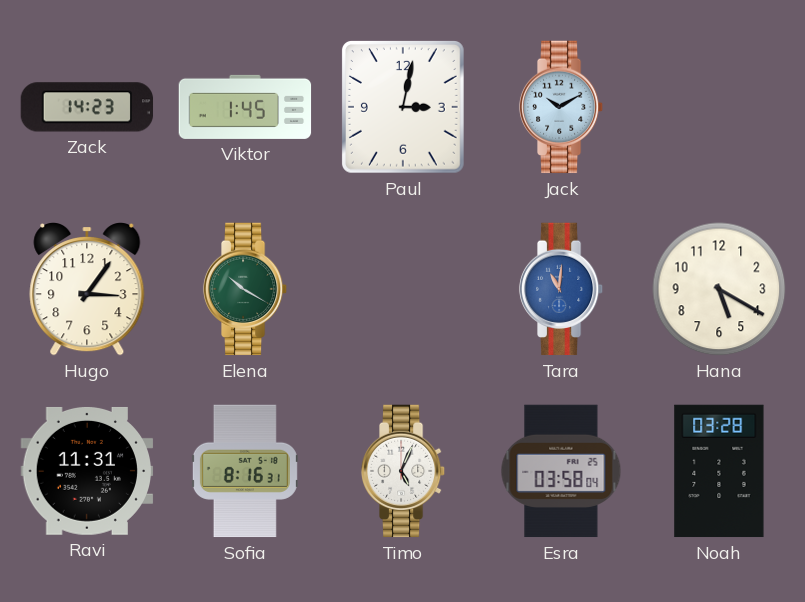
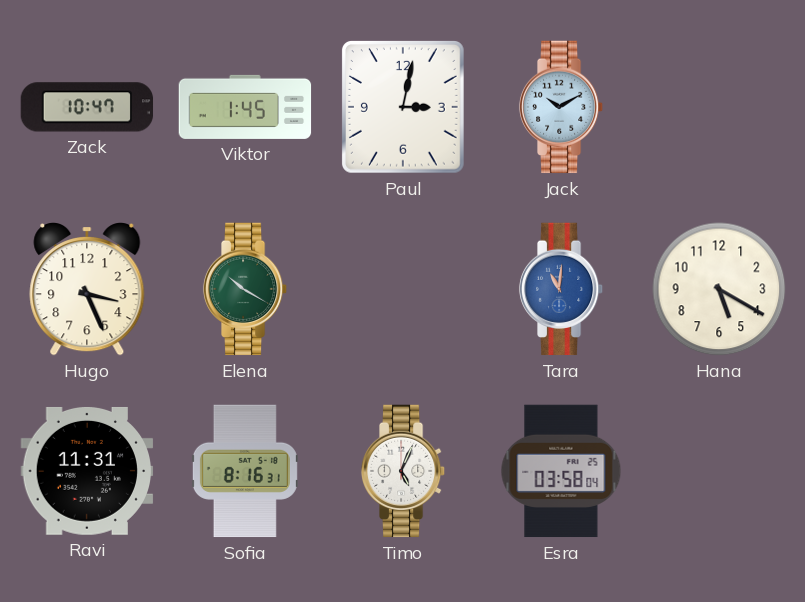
Zack: 14:23 -> 10:47 (87, 107)
Hugo: 3:06 -> 3:26 (87, 290)
Noah: 03:28 -> none (719, 471)
